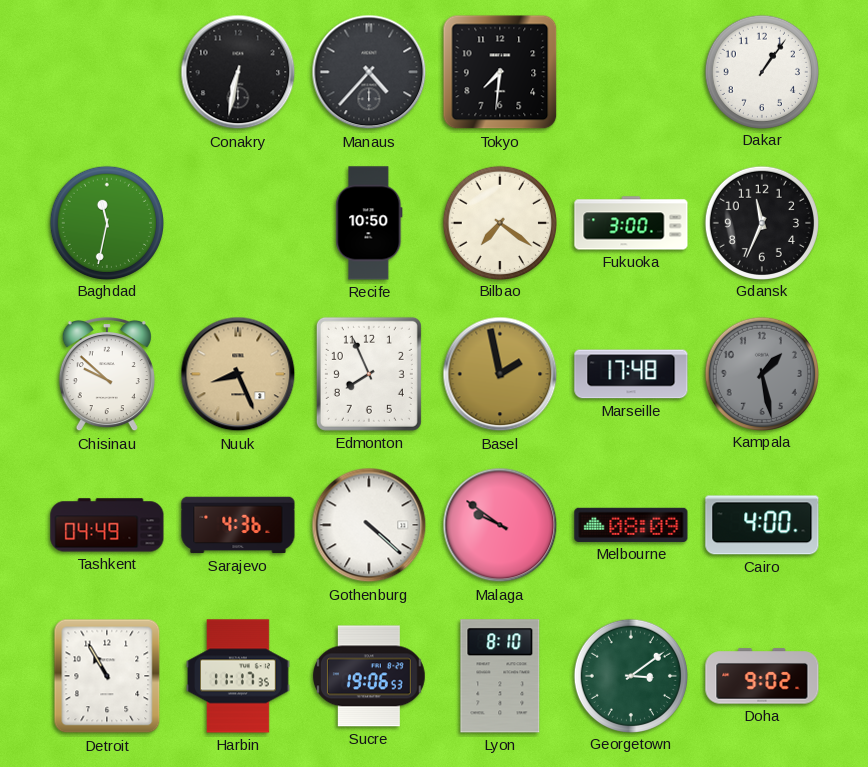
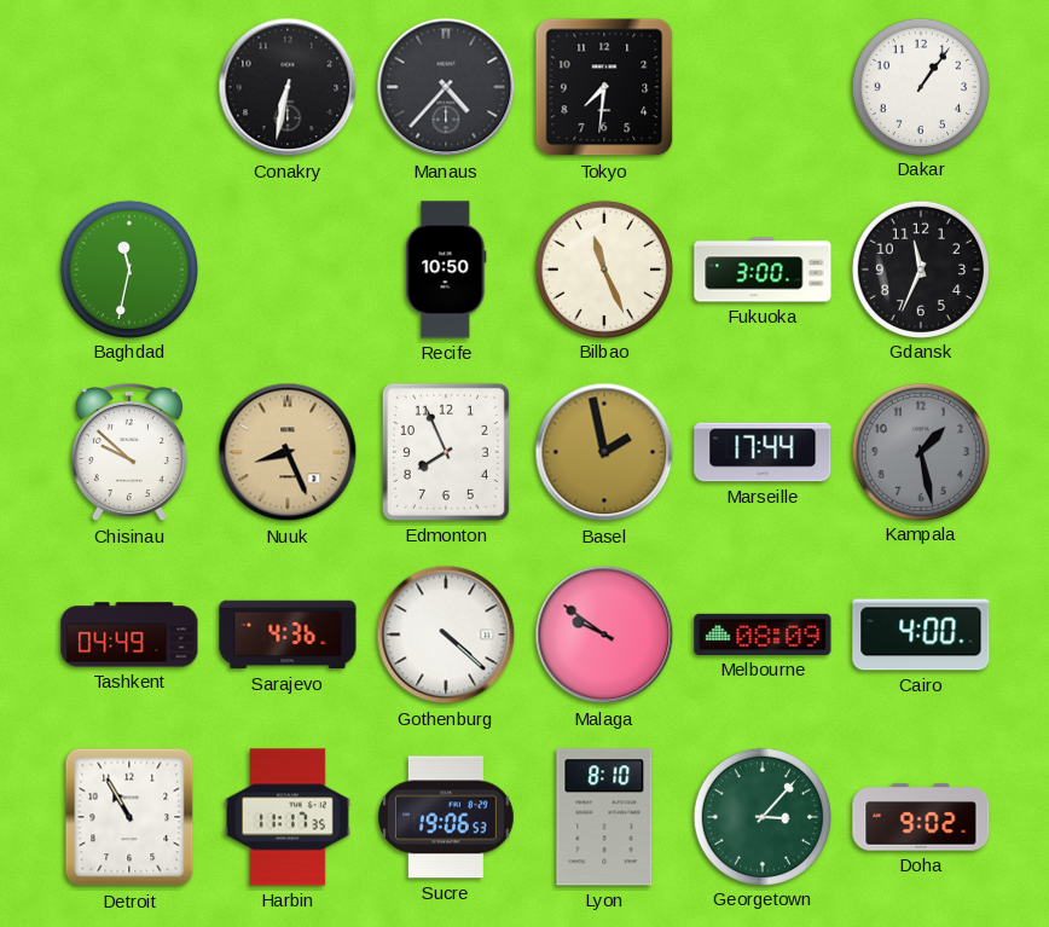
Bilbao: 7:21 -> 11:26 (603, 268)
Marseille: 17:48 -> 17:44 (763, 452)
Georgetown: 3:09 -> 3:07 (761, 816)
